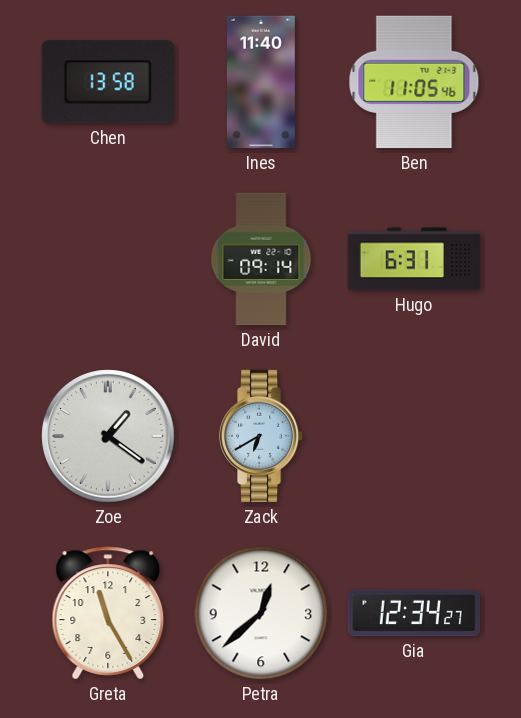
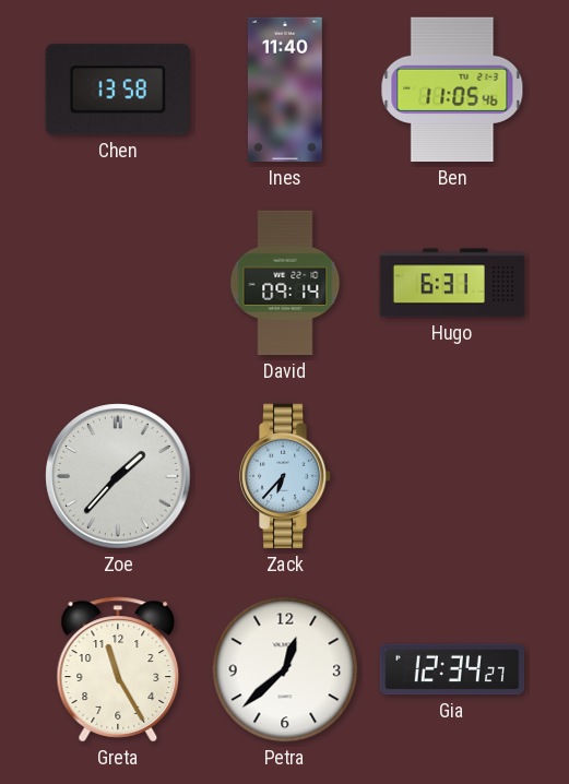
Zoe: 1:21 -> 1:37 (118, 476)
Zack: 6:40 -> 6:37 (285, 476)
